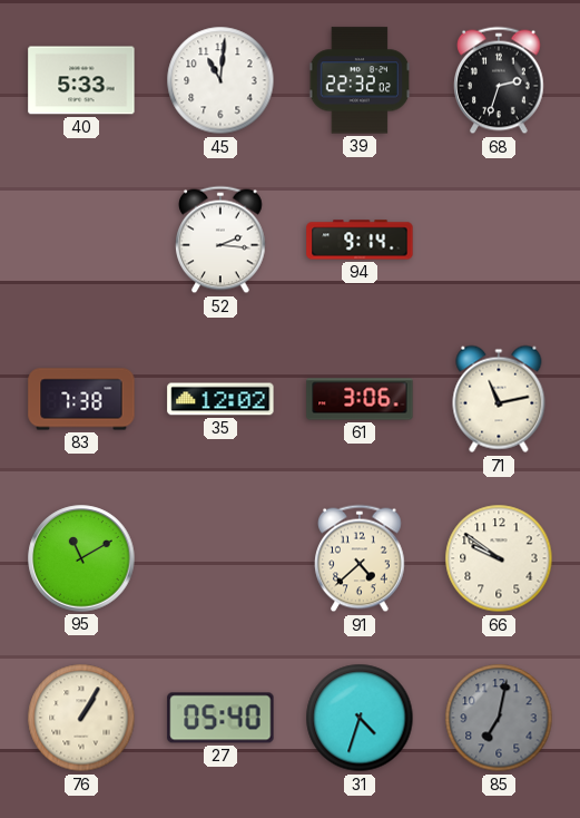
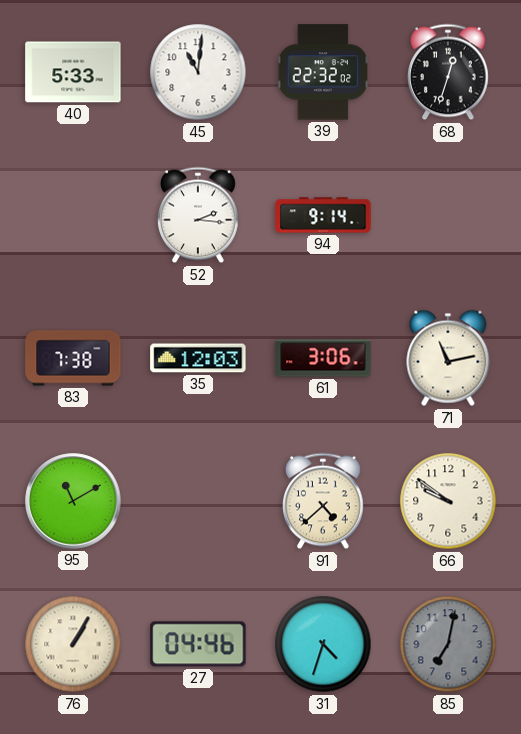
68: 2:33 -> 12:33 (449, 72)
35: 12:02 -> 12:03 (198, 358)
27: 05:40 -> 04:46 (198, 644)
